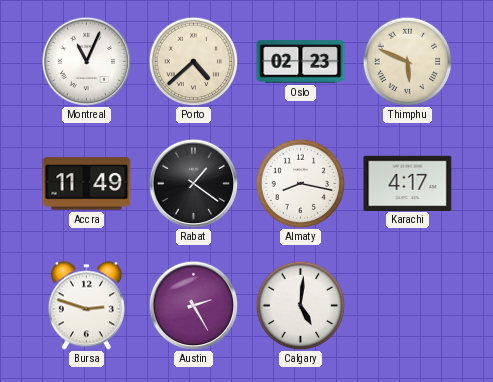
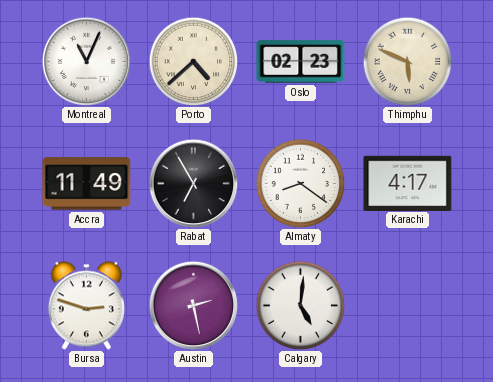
Rabat: 1:21 -> 6:55 (193, 183)
Almaty: 8:17 -> 8:21 (300, 183)
Austin: 2:25 -> 2:28 (193, 305)
